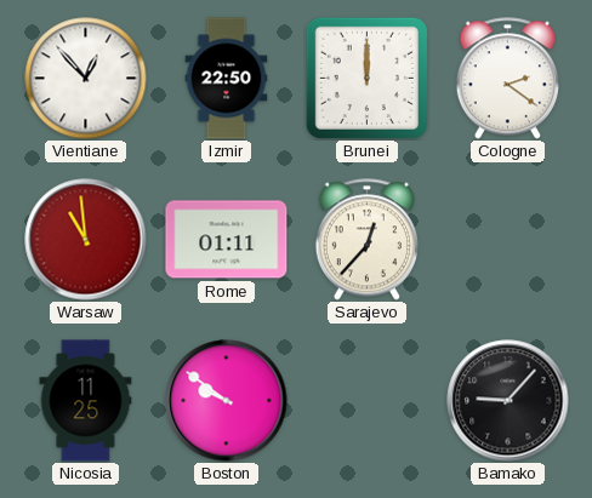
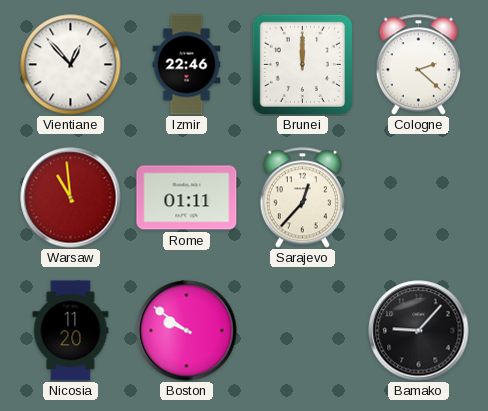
Izmir: 22:50 -> 22:46 (187, 65)
Cologne: 2:21 -> 2:22 (418, 65)
Nicosia: 11:25 -> 11:20 (71, 331)
